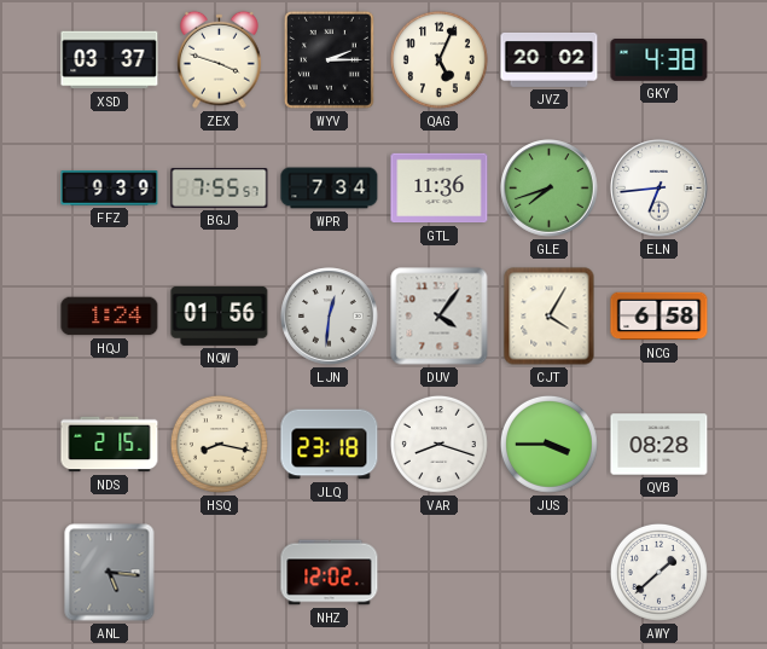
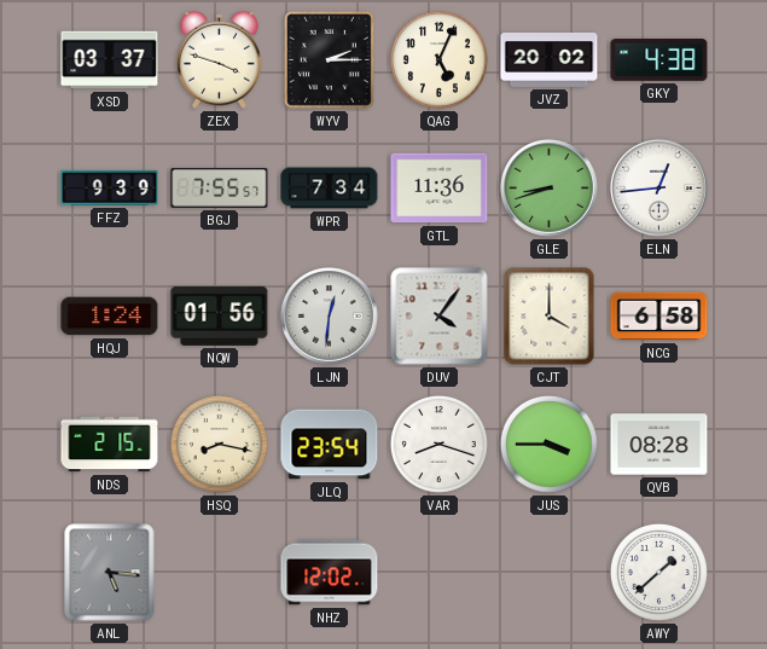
GLE: 7:42 -> 8:42 (550, 189)
ELN: 6:44 -> 12:44 (659, 189)
CJT: 4:05 -> 4:00 (550, 317)
JLQ: 23:18 -> 23:54 (330, 445)
